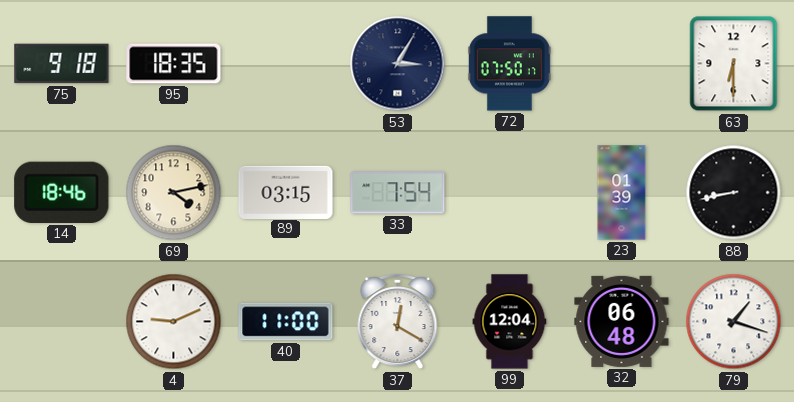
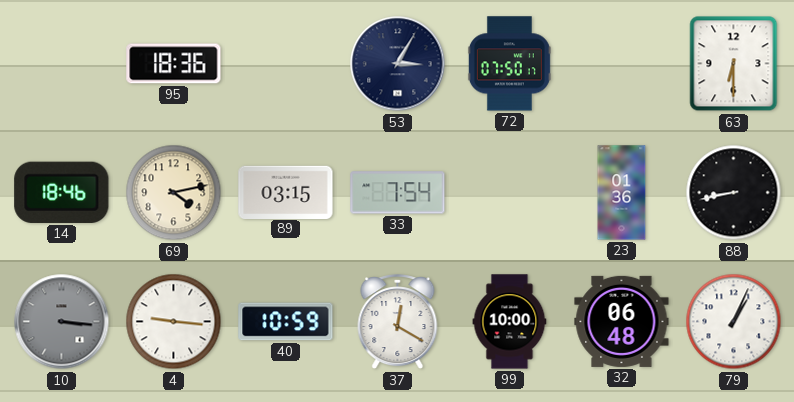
75: 9:18 -> none (62, 64)
95: 18:35 -> 18:36 (174, 64)
23: 01:39 -> 01:36 (622, 193)
10: none -> 3:16 (62, 322)
4: 9:11 -> 9:16 (174, 322)
40: 11:00 -> 10:59 (286, 322)
99: 12:04 -> 10:00 (510, 322)
79: 1:18 -> 1:04 (734, 322)
